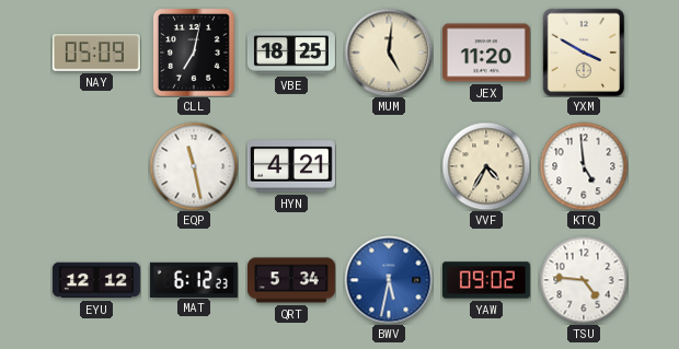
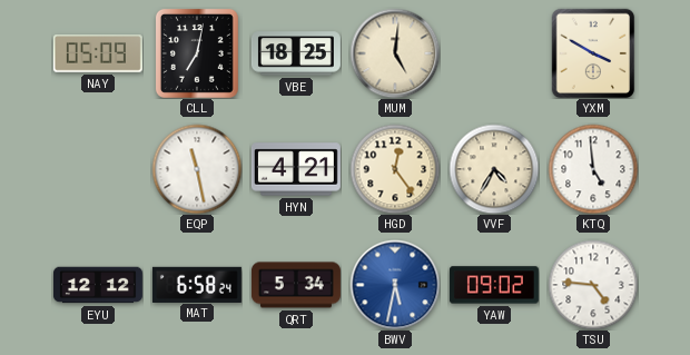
JEX: 11:20 -> none (486, 53)
HGD: none -> 12:24 (395, 169)
MAT: 6:12 -> 6:58 (197, 284)
